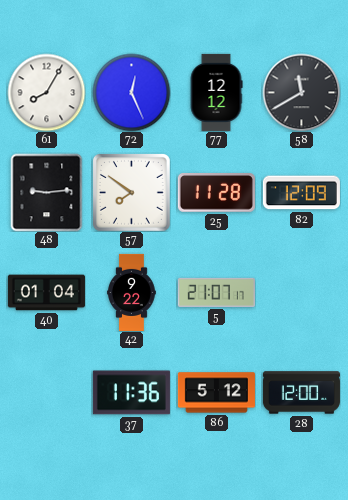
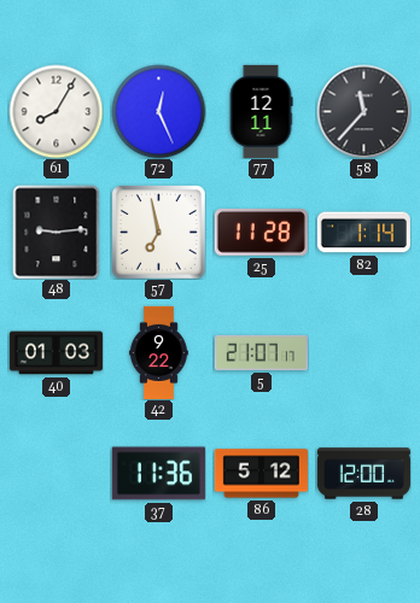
77: 12:12 -> 12:11 (261, 111)
58: 11:40 -> 11:37 (363, 111)
57: 7:51 -> 6:58 (159, 233)
82: 12:09 -> 1:14 (363, 233)
40: 01:04 -> 01:03 (56, 353)
